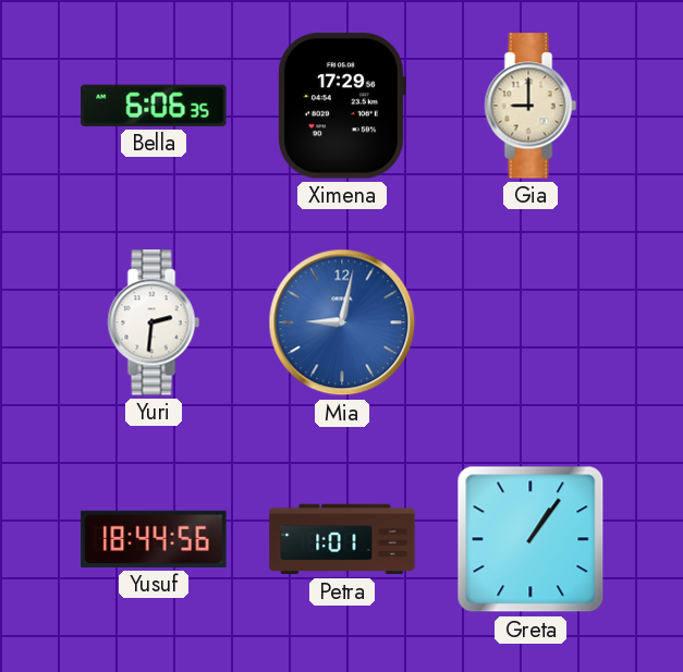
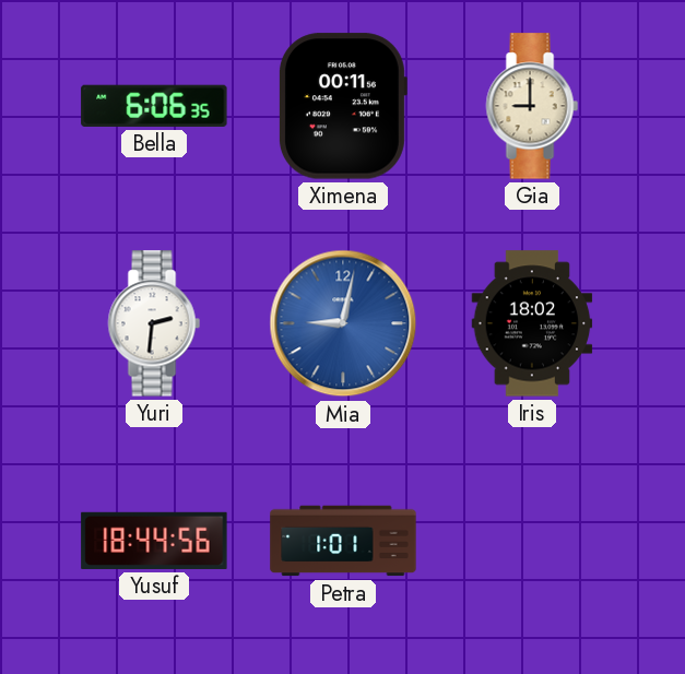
Ximena: 17:29 -> 00:11 (342, 106)
Iris: none -> 18:02 (532, 323)
Greta: 1:06 -> none (530, 539)
